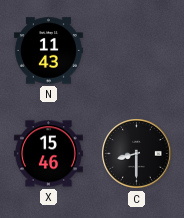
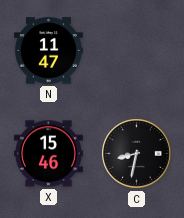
N: 11:43 -> 11:47 (48, 51)
C: 8:30 -> 8:32 (137, 154)
